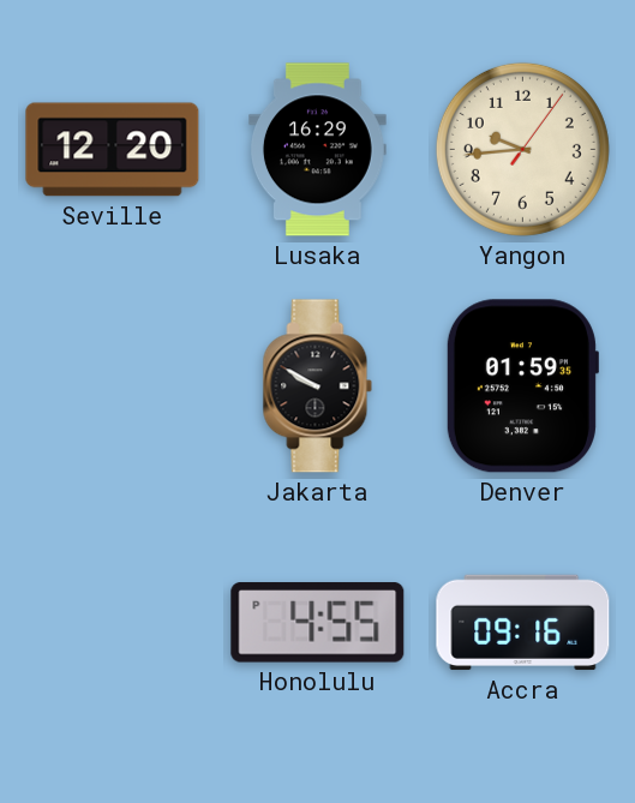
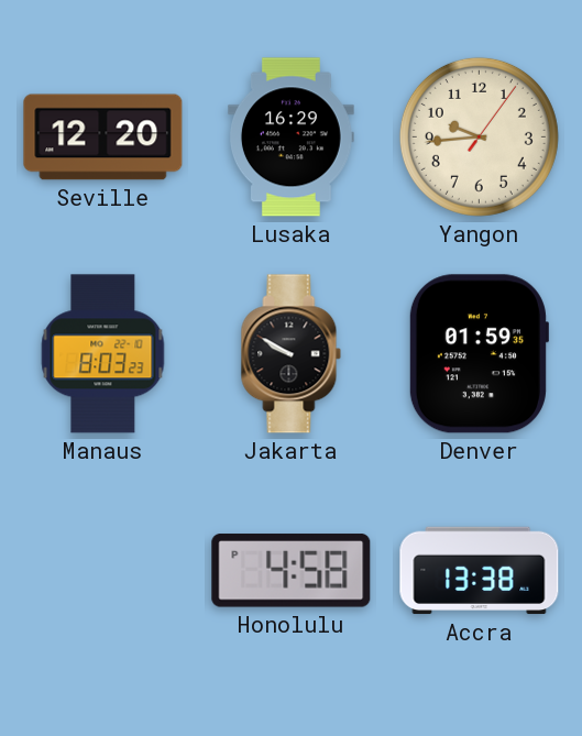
Manaus: none -> 8:03 (103, 354)
Honolulu: 4:55 -> 4:58 (292, 571)
Accra: 09:16 -> 13:38 (480, 571)
